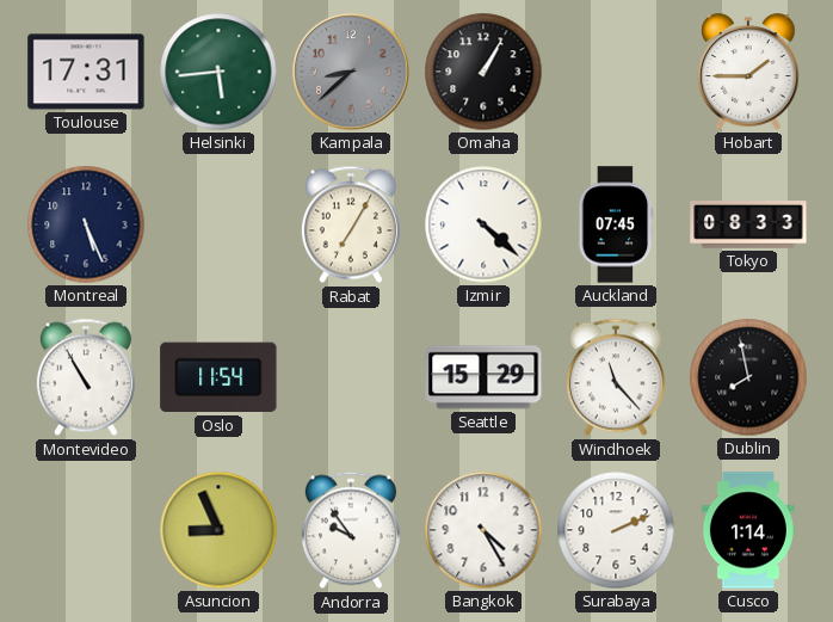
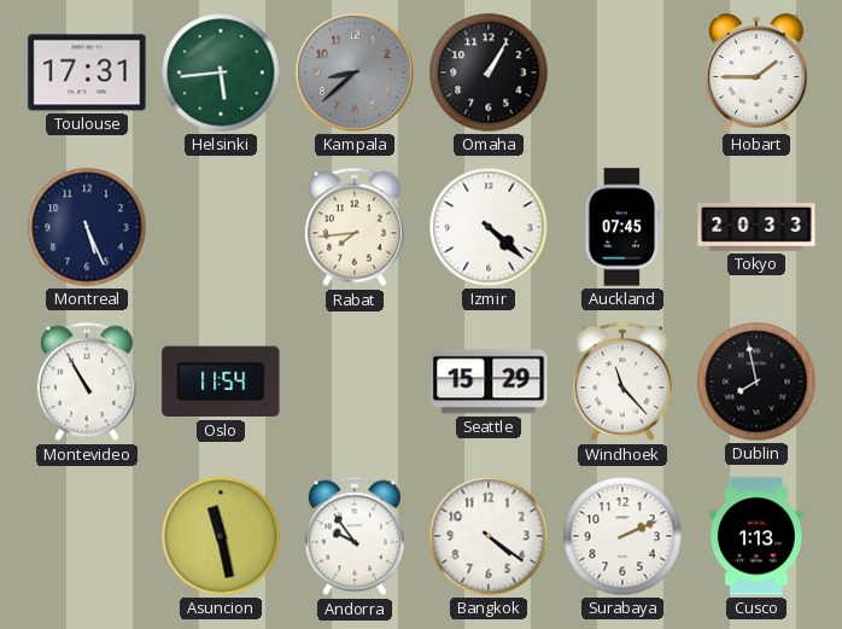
Rabat: 7:05 -> 7:44 (355, 227)
Tokyo: 08:33 -> 20:33 (756, 228)
Asuncion: 8:56 -> 11:28 (221, 536)
Bangkok: 4:25 -> 4:21 (489, 536)
Cusco: 1:14 -> 1:13 (756, 536)
